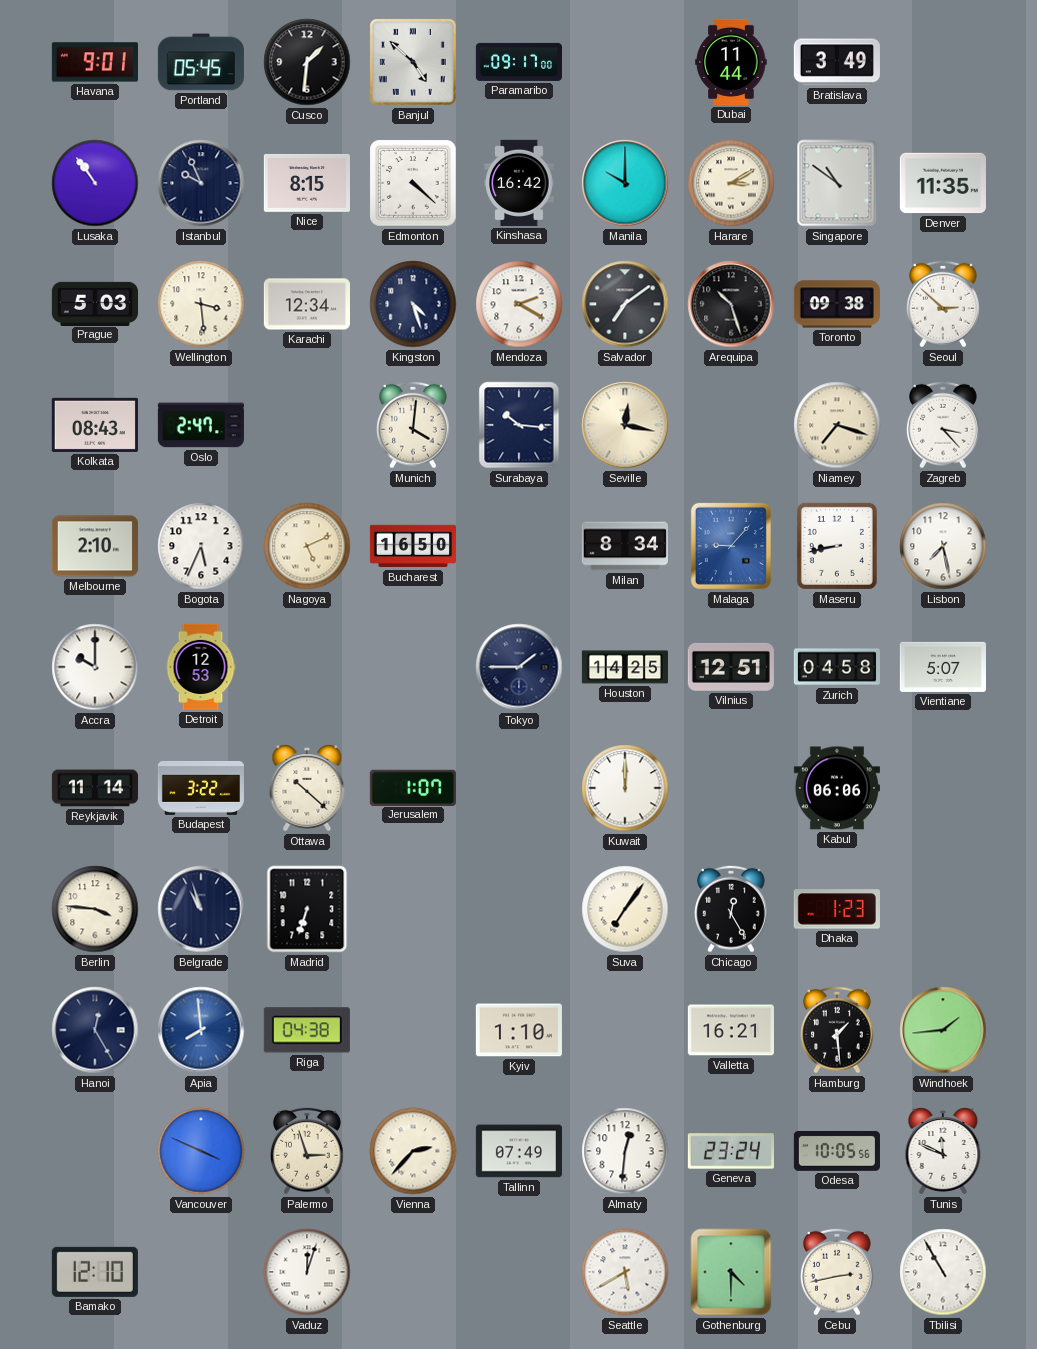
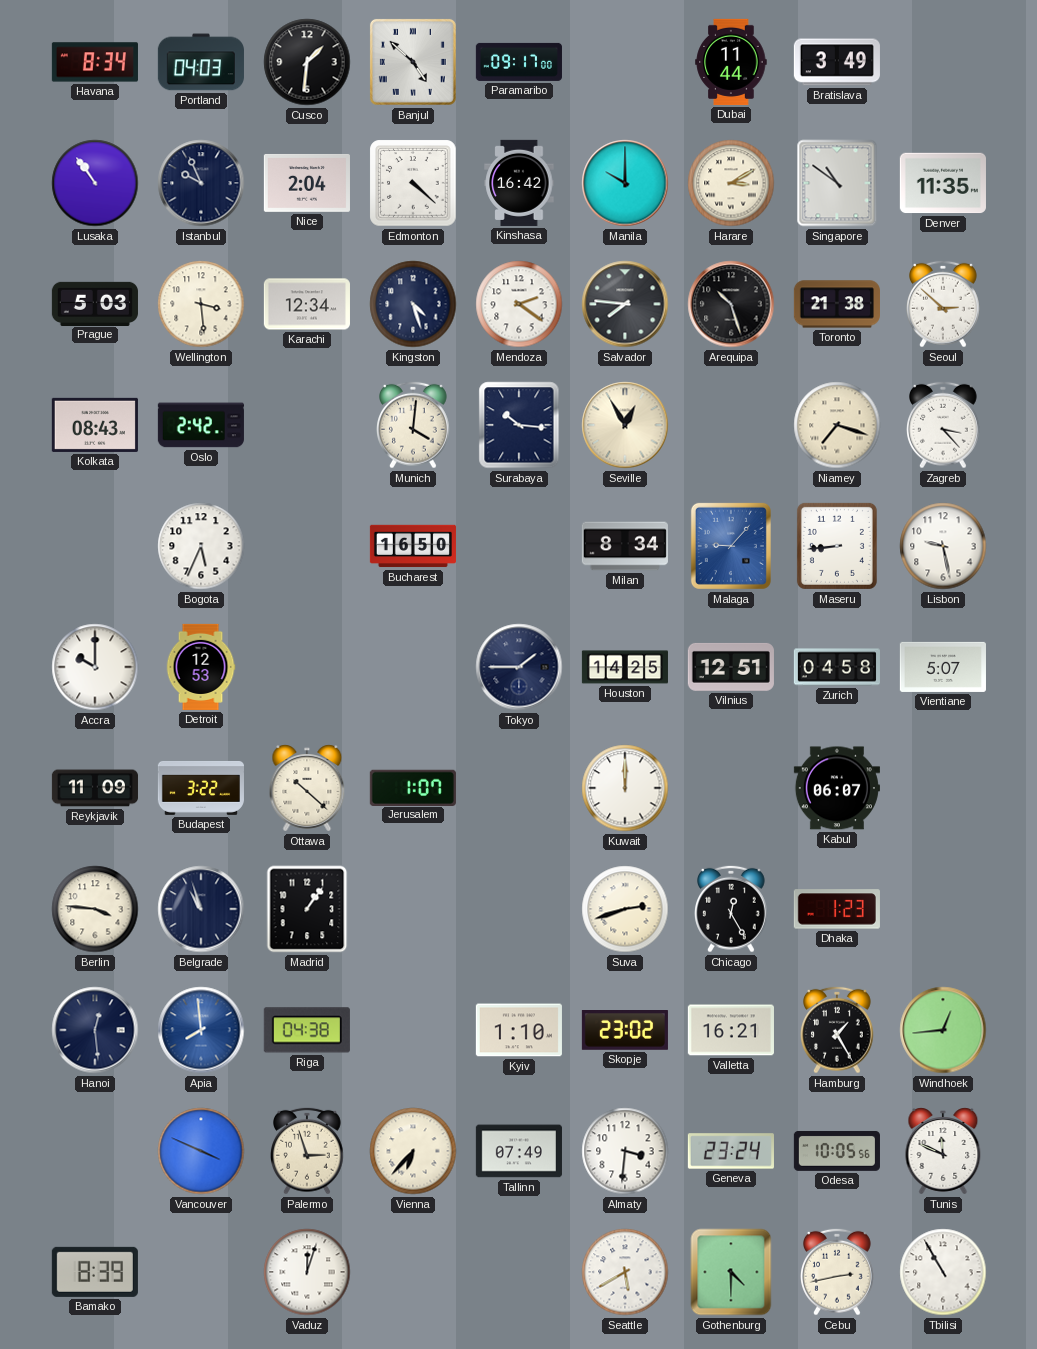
Havana: 9:01 -> 8:34 (95, 62)
Portland: 05:45 -> 04:03 (201, 62)
Nice: 8:15 -> 2:04 (307, 183)
Mendoza: 2:20 -> 2:21 (519, 304)
Salvador: 7:09 -> 7:46 (625, 304)
Toronto: 09:38 -> 21:38 (837, 304)
Oslo: 2:47 -> 2:42 (201, 425)
Seville: 12:17 -> 12:55 (625, 425)
Melbourne: 2:10 -> none (95, 546)
Nagoya: 5:11 -> none (307, 546)
Maseru: 8:43 -> 8:44 (837, 546)
Lisbon: 7:28 -> 9:28 (943, 546)
Reykjavik: 11:14 -> 11:09 (95, 788)
Kabul: 06:06 -> 06:07 (837, 788)
Madrid: 6:33 -> 1:06 (307, 909)
Suva: 7:06 -> 2:42 (625, 909)
Hanoi: 12:25 -> 12:29 (95, 1030)
Skopje: none -> 23:02 (625, 1031)
Hamburg: 1:29 -> 1:25 (838, 1030)
Windhoek: 1:44 -> 12:44 (943, 1030)
Vienna: 2:37 -> 6:37 (413, 1151)
Almaty: 12:31 -> 3:31 (625, 1151)
Bamako: 12:10 -> 8:39 (95, 1272)
